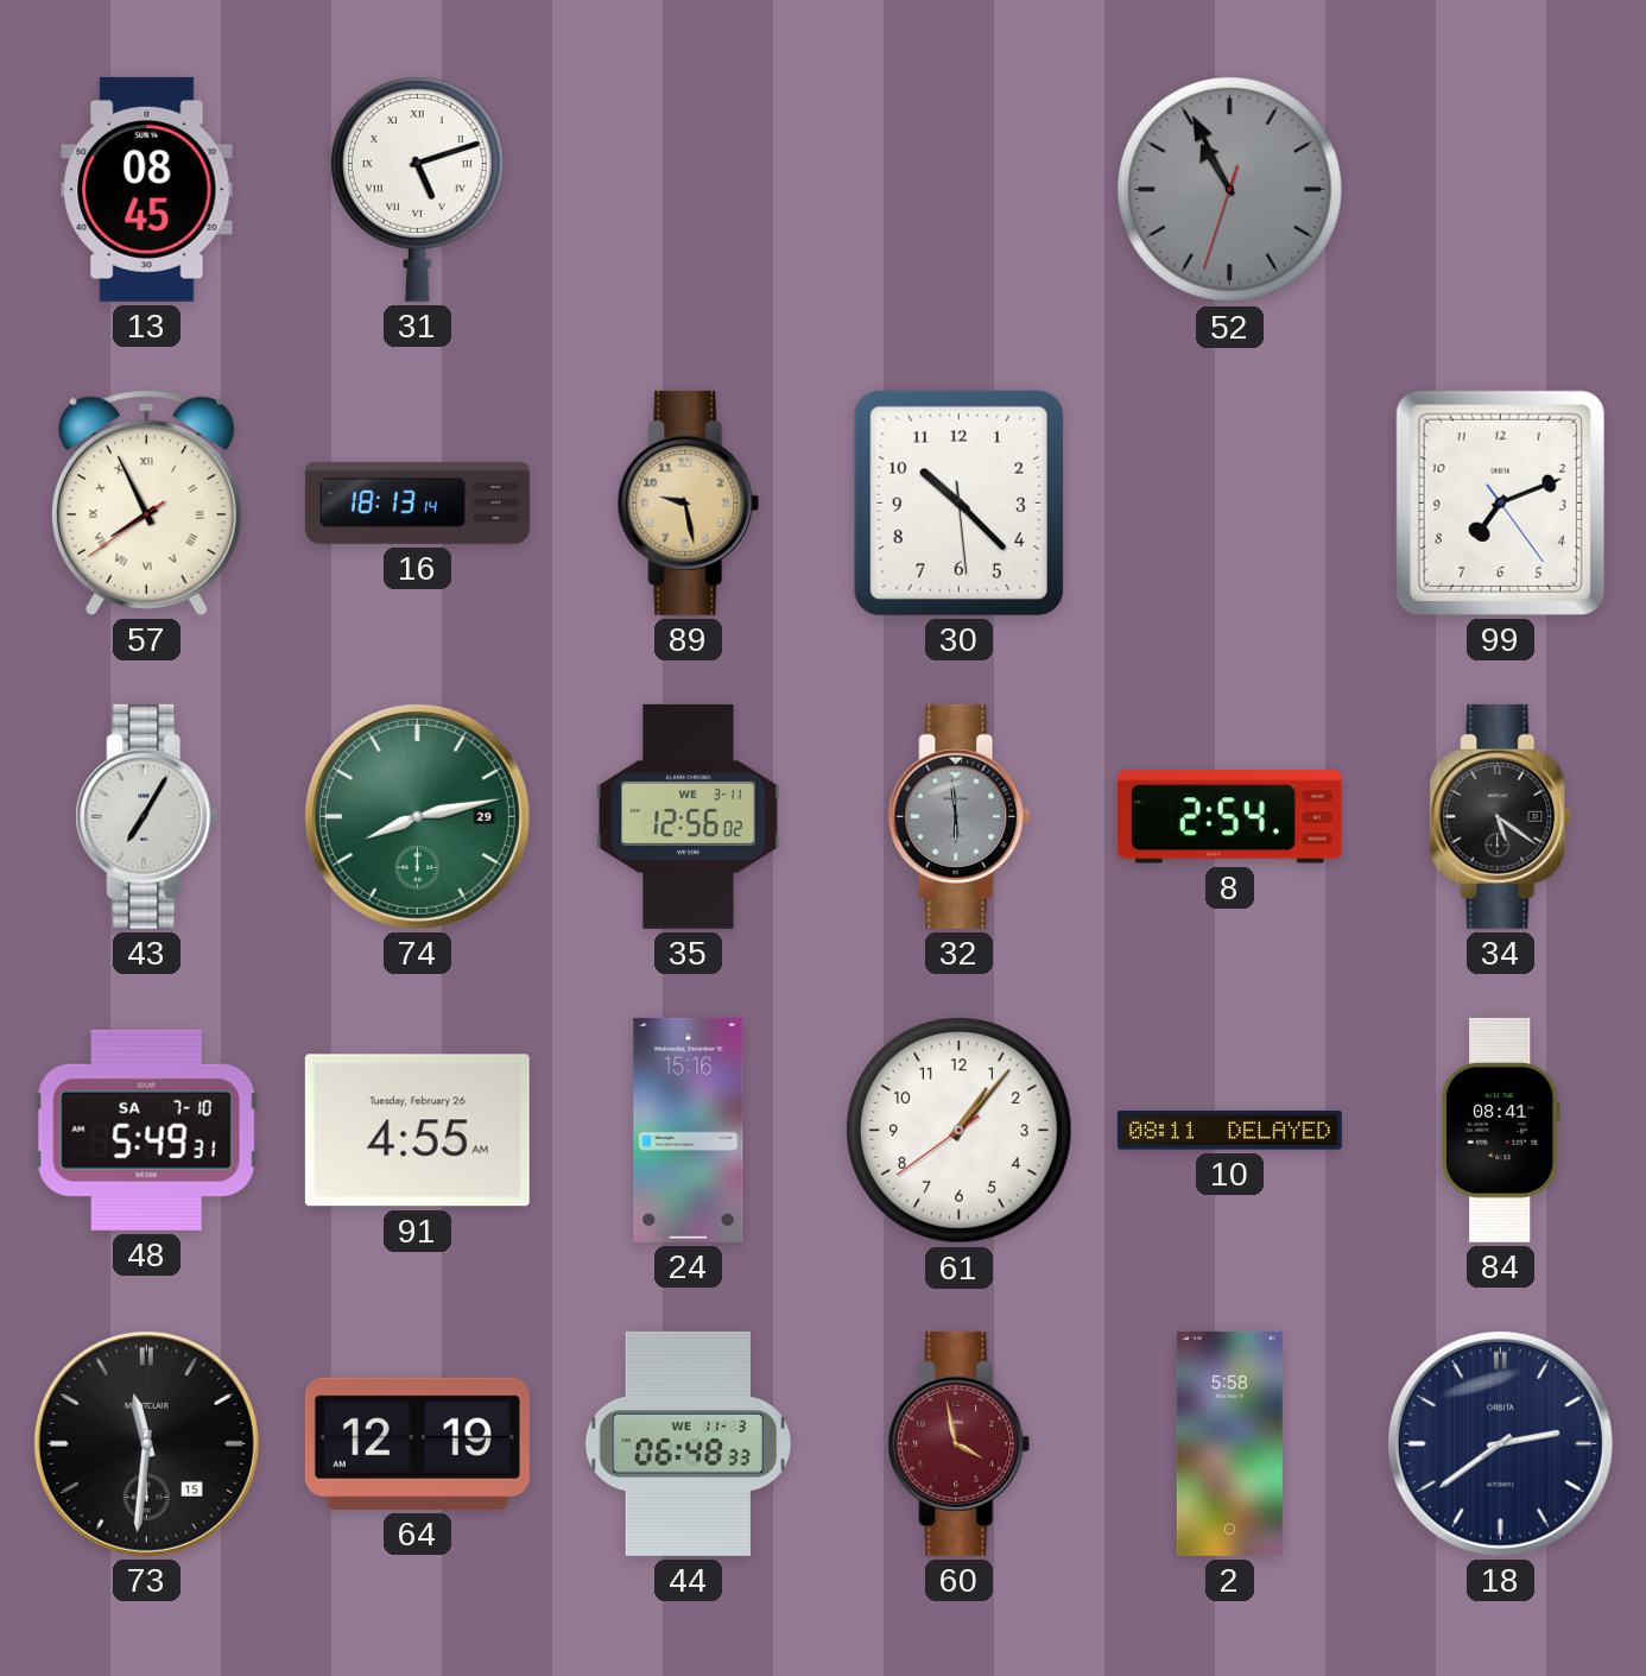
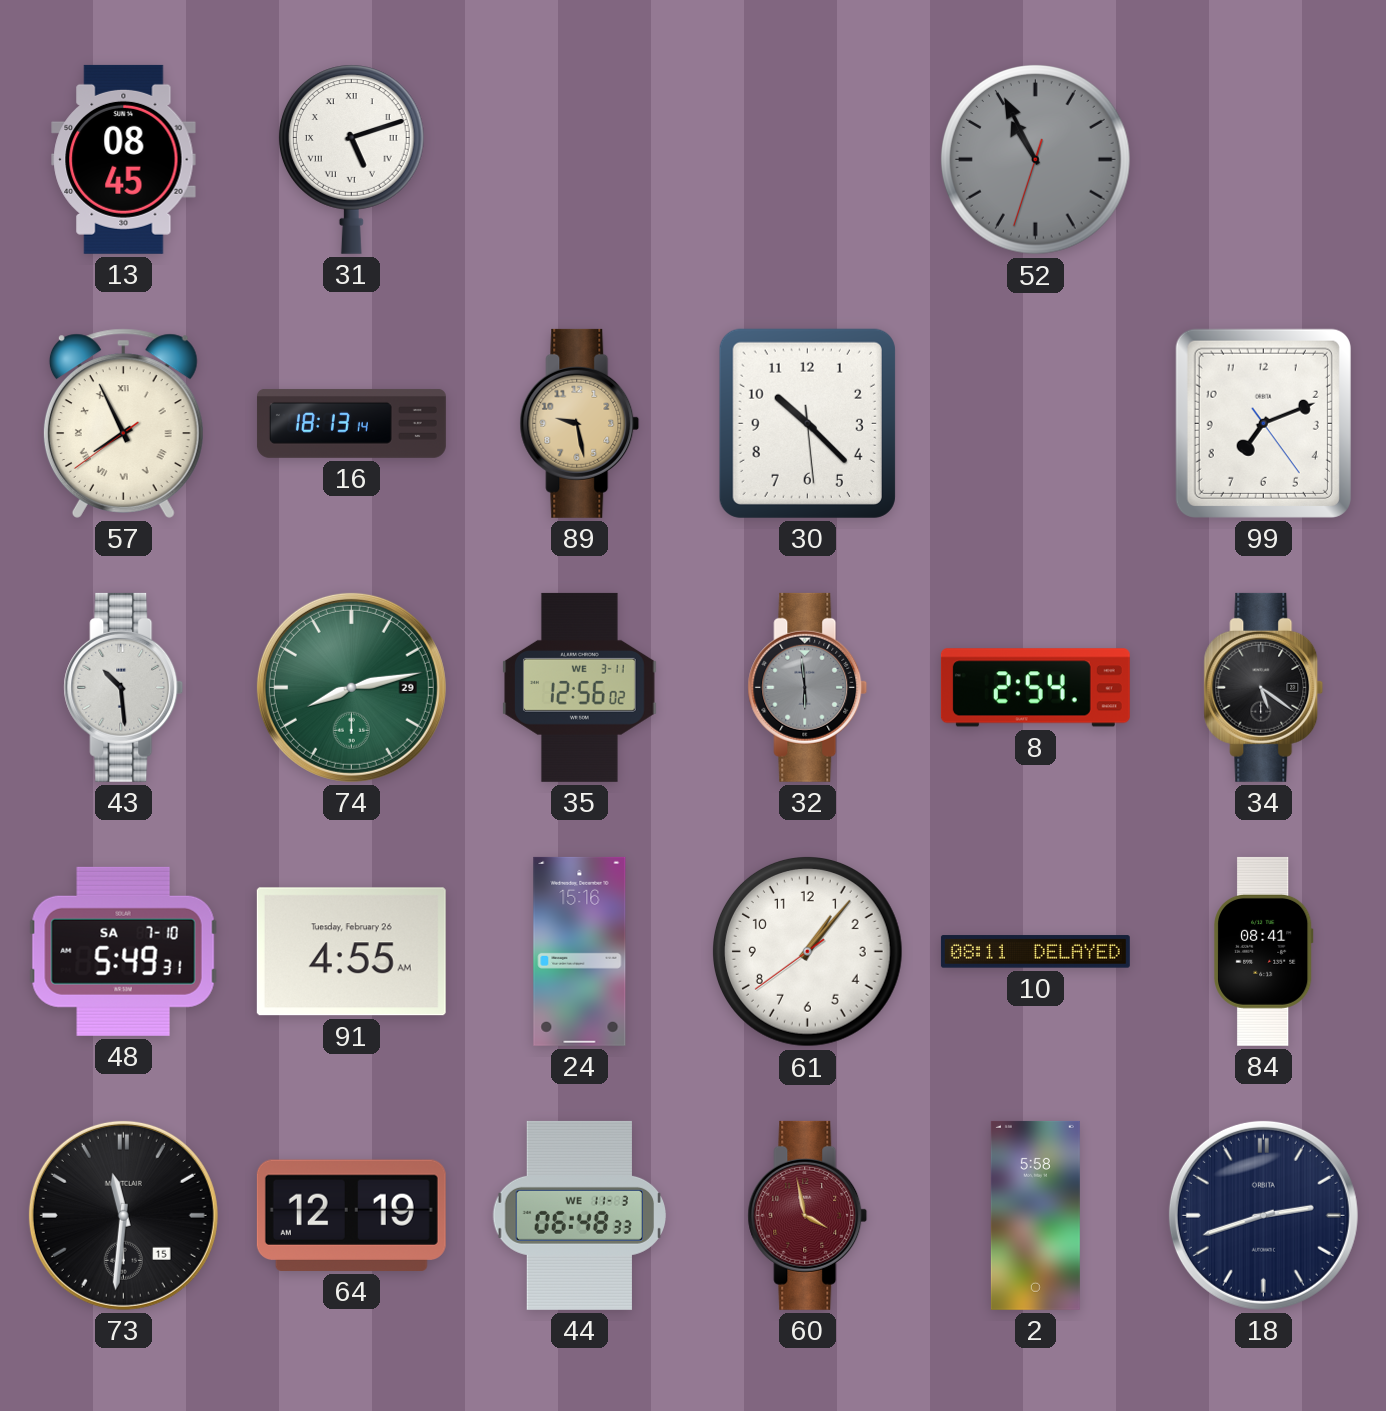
43: 7:05 -> 10:29 (124, 687)
18: 2:39 -> 2:42 (1263, 1215)
